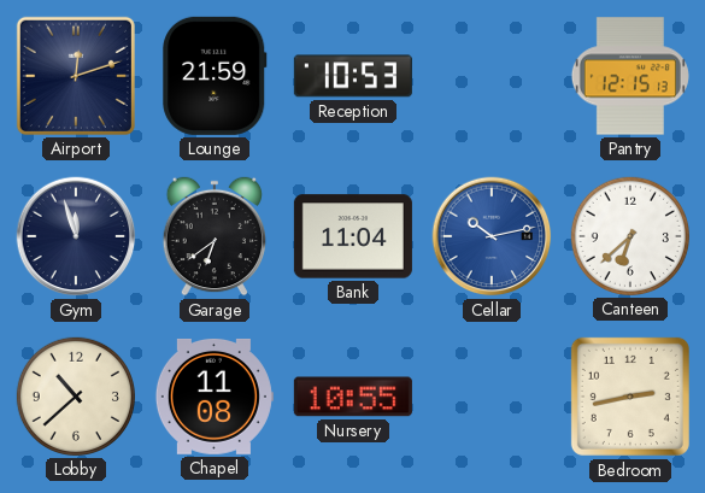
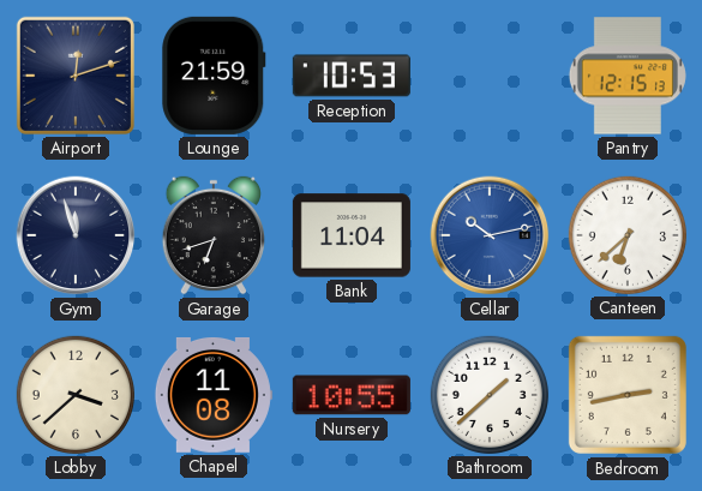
Garage: 6:39 -> 6:42 (212, 235)
Lobby: 10:38 -> 3:38 (76, 395)
Bathroom: none -> 1:38 (490, 395)
